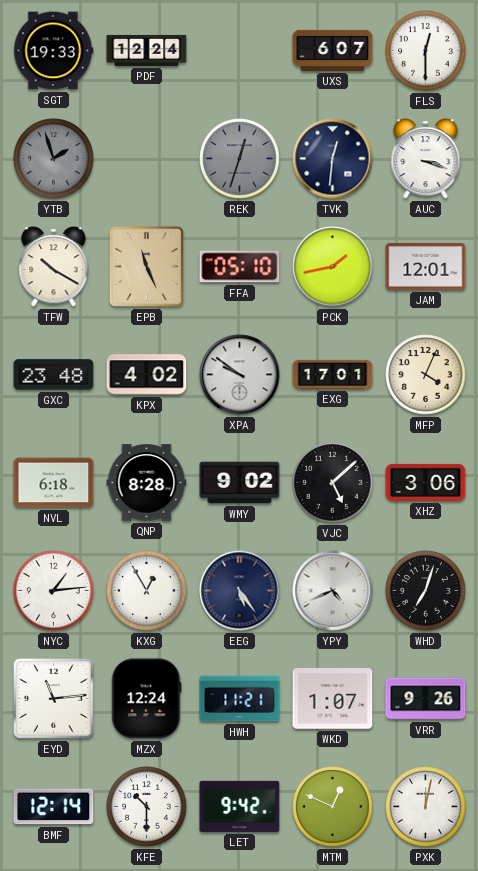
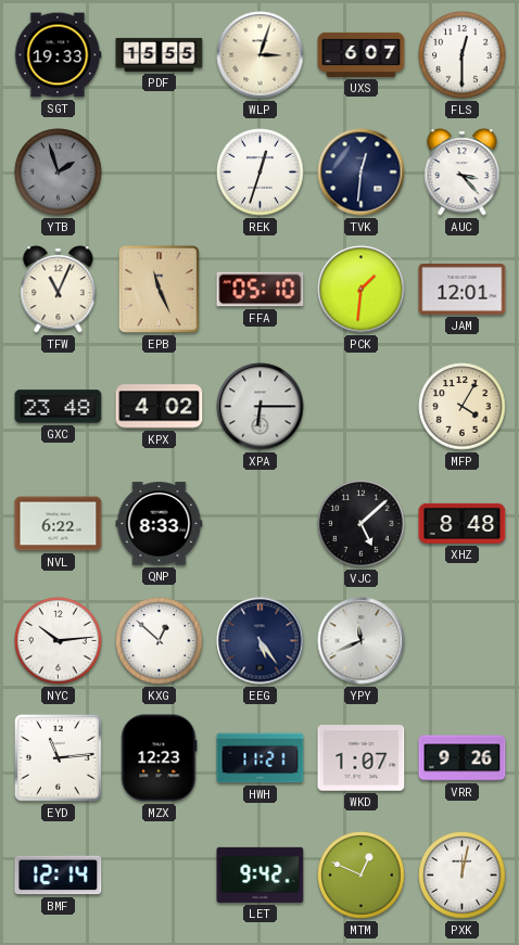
PDF: 12:24 -> 15:55 (160, 54)
WLP: none -> 3:03 (261, 55)
REK dial: grey -> white (261, 173)
AUC: 3:18 -> 3:23 (463, 173)
TFW: 10:20 -> 11:04 (59, 290)
PCK: 1:43 -> 1:31 (362, 290)
XPA: 9:51 -> 6:15 (261, 407)
EXG: 17:01 -> none (333, 374)
MFP: 4:04 -> 4:05 (463, 407)
NVL: 6:18 -> 6:22 (59, 524)
QNP: 8:28 -> 8:33 (160, 524)
WMY: 9:02 -> none (240, 483)
XHZ: 3:06 -> 8:48 (463, 523)
NYC: 1:14 -> 10:14 (59, 641)
KXG: 12:55 -> 12:52 (160, 641)
YPY: 4:41 -> 11:41 (362, 641)
WHD: 7:03 -> none (426, 591)
MZX: 12:24 -> 12:23 (160, 758)
KFE: 10:30 -> none (147, 807)
